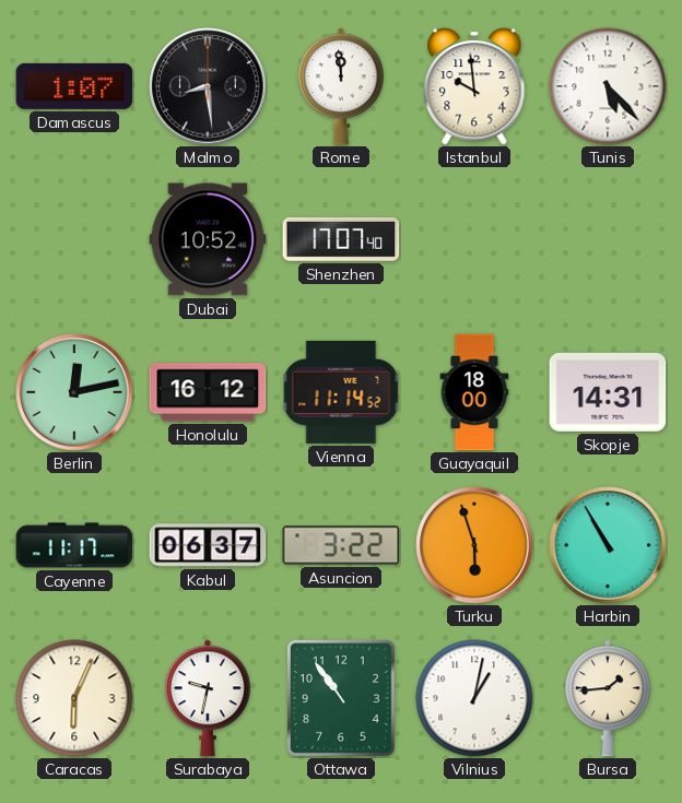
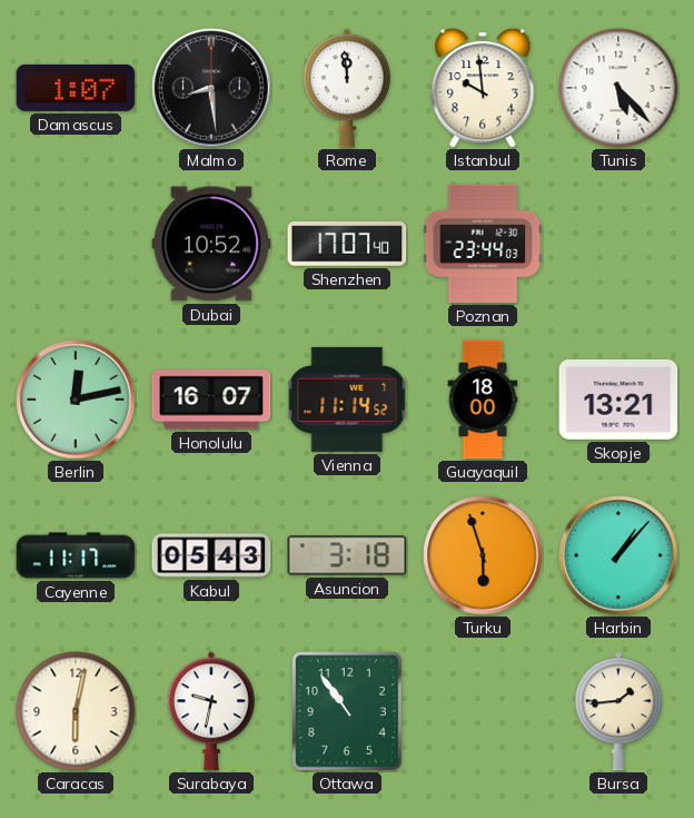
Poznan: none -> 23:44 (483, 244)
Honolulu: 16:12 -> 16:07 (211, 400)
Skopje: 14:31 -> 13:21 (618, 400)
Kabul: 06:37 -> 05:43 (211, 555)
Asuncion: 3:22 -> 3:18 (347, 555)
Harbin: 10:55 -> 1:07 (618, 555)
Caracas: 6:04 -> 6:02 (76, 711)
Vilnius: 1:02 -> none (474, 698)
